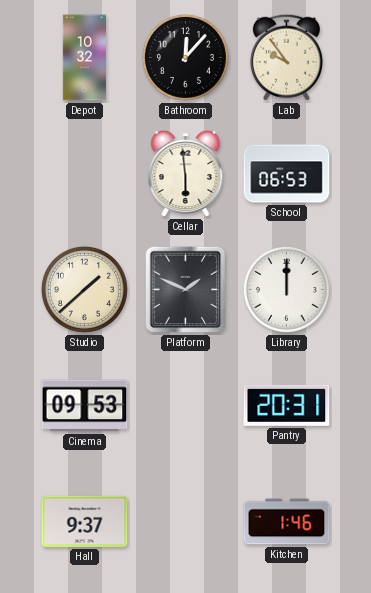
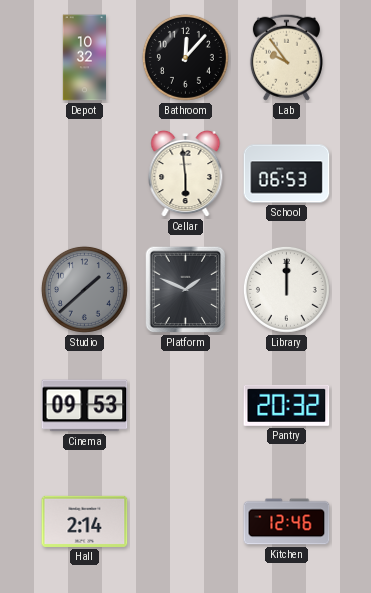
Studio dial: cream -> grey (84, 289)
Pantry: 20:31 -> 20:32 (287, 405)
Hall: 9:37 -> 2:14 (85, 521)
Kitchen: 1:46 -> 12:46 (287, 522)
